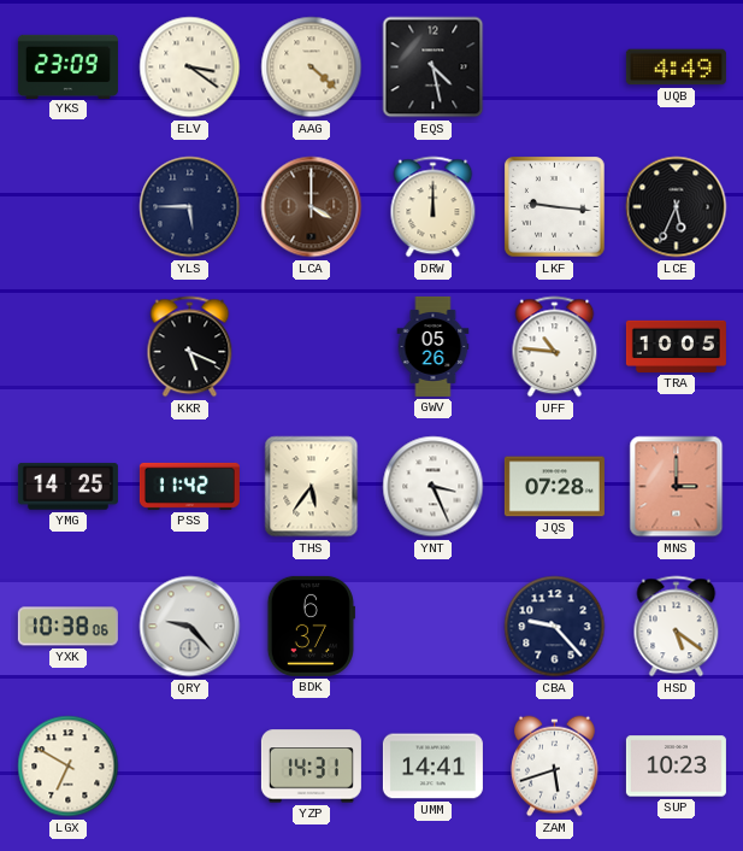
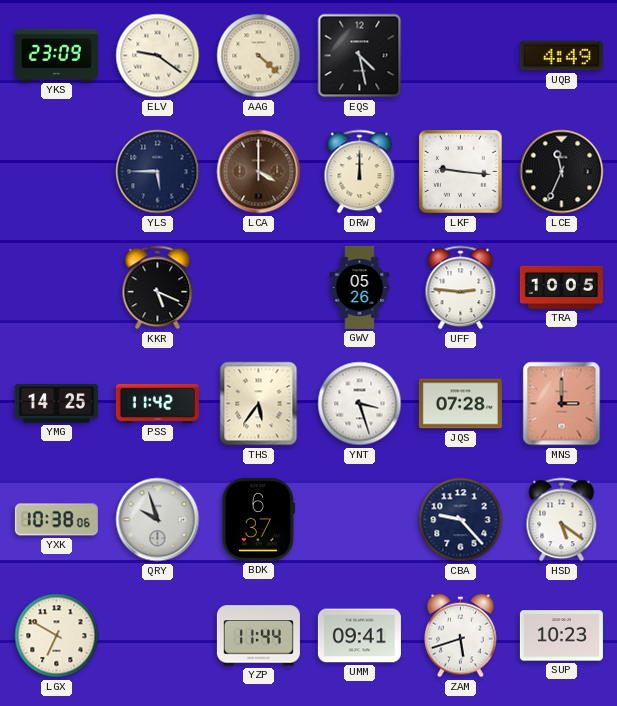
ELV: 3:21 -> 9:21 (158, 56)
LCE: 5:34 -> 11:34 (562, 172)
UFF: 10:46 -> 2:46 (461, 288)
YNT: 3:26 -> 3:27 (360, 404)
QRY: 9:23 -> 9:57 (158, 520)
YZP: 14:31 -> 11:44 (258, 636)
UMM: 14:41 -> 09:41 (359, 636)
